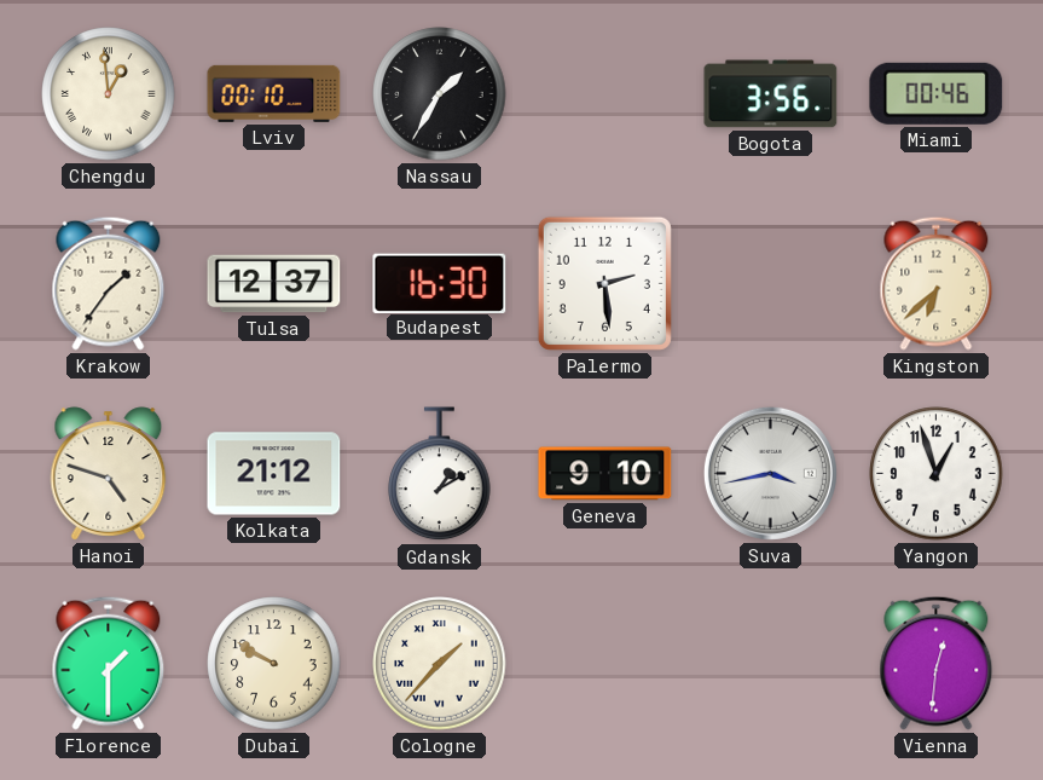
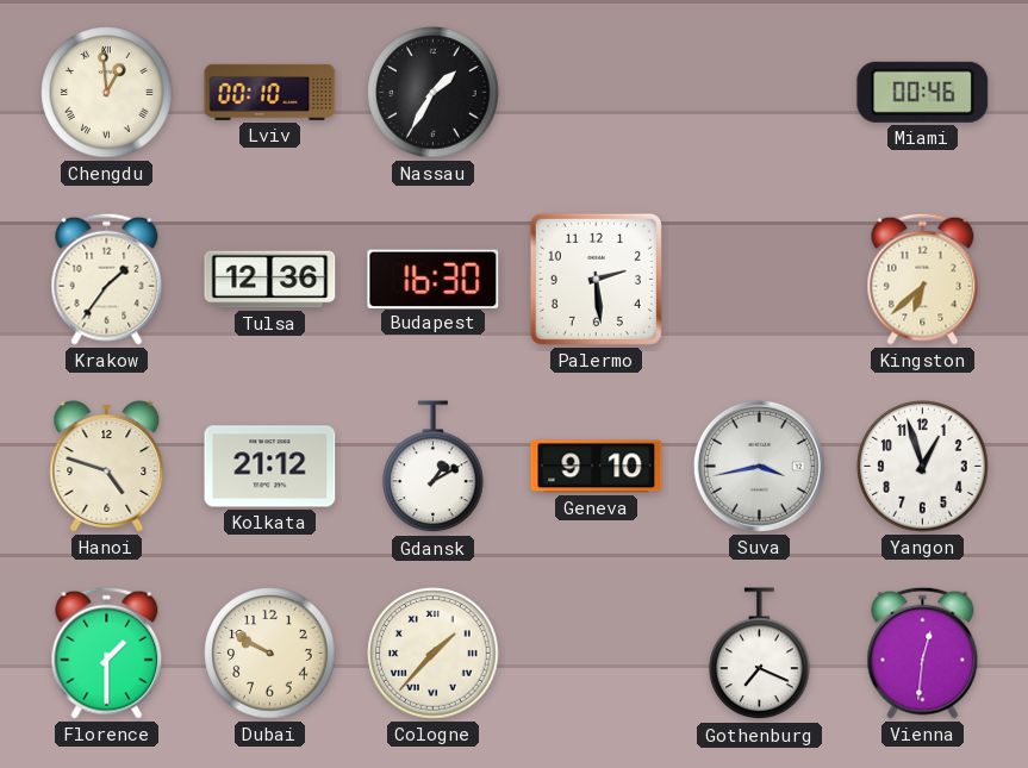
Bogota: 3:56 -> none (771, 94)
Tulsa: 12:37 -> 12:36 (270, 280)
Gothenburg: none -> 7:19 (760, 654)
